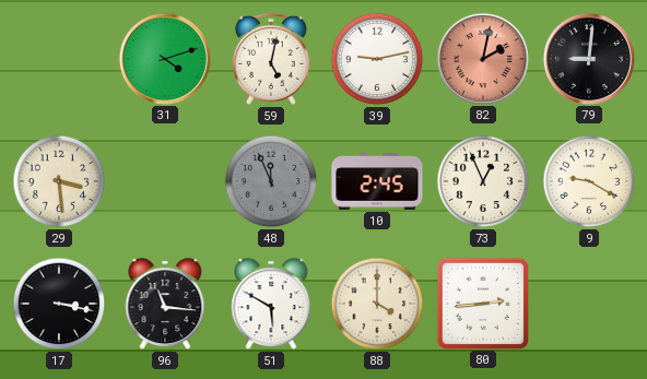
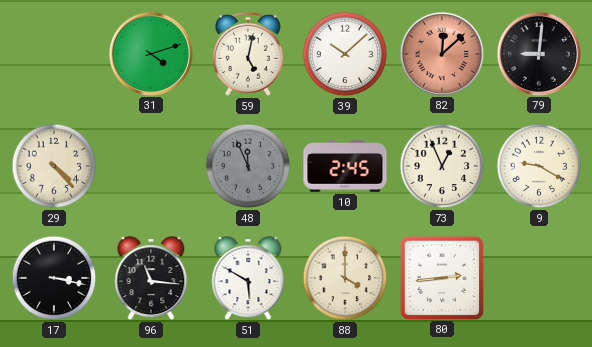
39: 9:13 -> 10:08 (345, 54)
82: 2:02 -> 12:08 (441, 53)
29: 3:29 -> 4:23 (54, 166)
